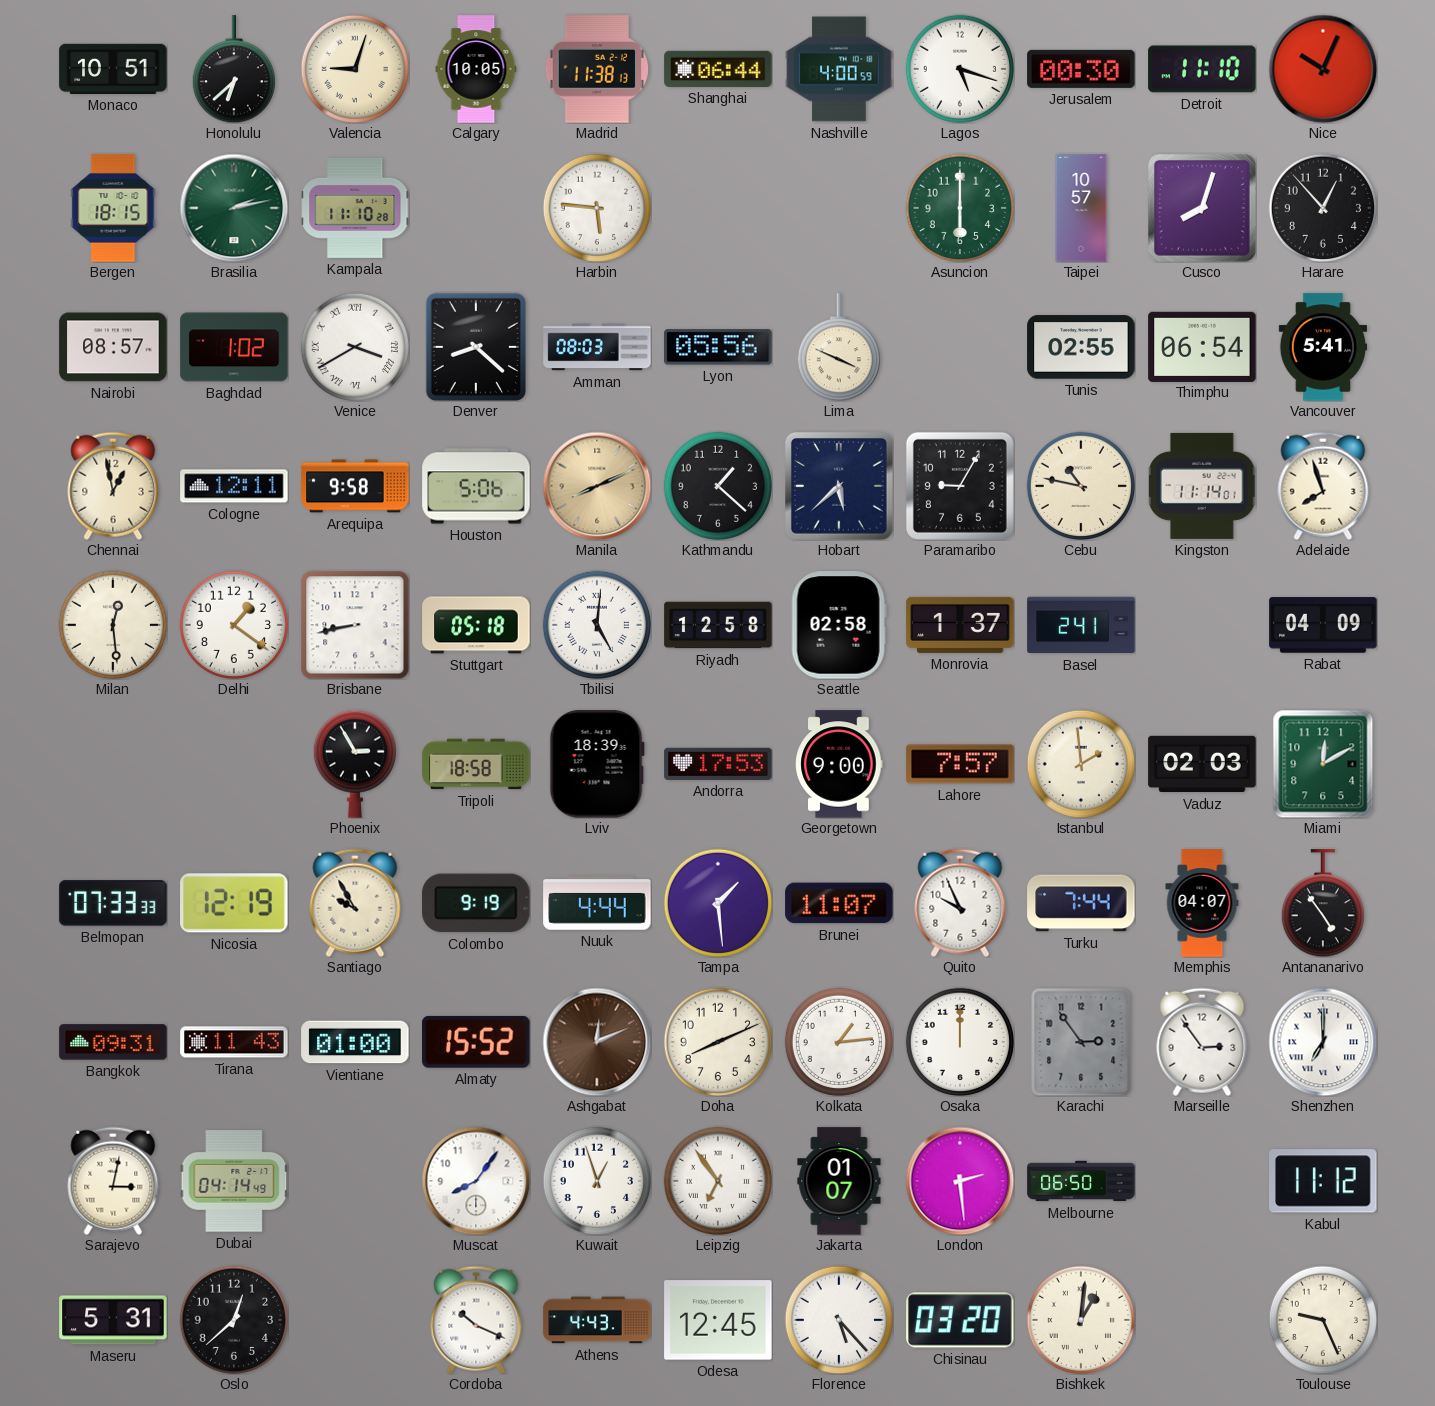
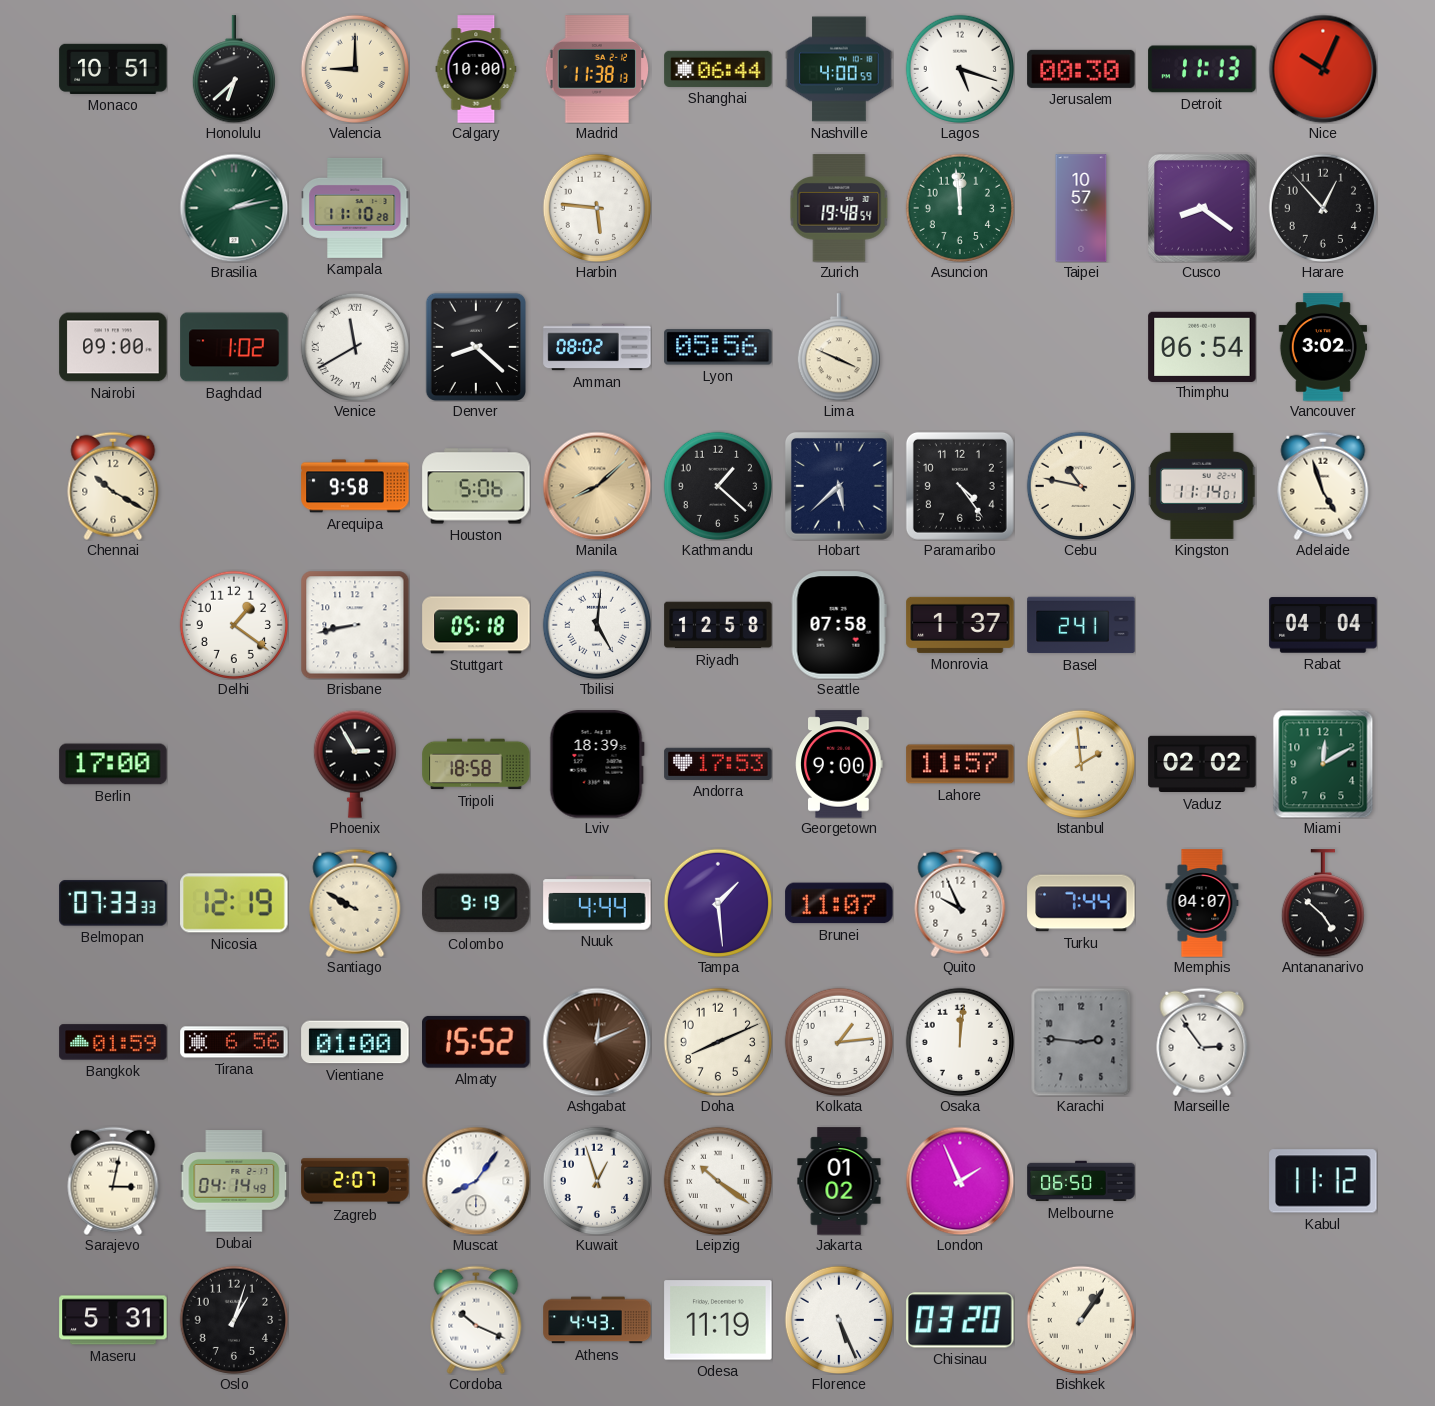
Valencia: 9:03 -> 9:00 (354, 68)
Calgary: 10:05 -> 10:00 (476, 69)
Detroit: 11:10 -> 11:13 (1202, 69)
Bergen: 18:15 -> none (113, 208)
Zurich: none -> 19:48 (839, 208)
Asuncion: 6:00 -> 11:59 (959, 207)
Cusco: 8:03 -> 8:21 (1203, 209)
Nairobi: 08:57 -> 09:00 (113, 347)
Venice: 3:40 -> 11:40 (354, 346)
Amman: 08:03 -> 08:02 (597, 347)
Tunis: 02:55 -> none (1081, 347)
Vancouver: 5:41 -> 3:02 (1322, 347)
Chennai: 12:58 -> 10:20 (113, 486)
Cologne: 12:11 -> none (234, 486)
Manila: 8:11 -> 8:08 (597, 486)
Paramaribo: 9:05 -> 4:24 (960, 486)
Adelaide: 7:57 -> 4:57 (1323, 486)
Milan: 12:29 -> none (112, 624)
Seattle: 02:58 -> 07:58 (839, 625)
Rabat: 04:09 -> 04:04 (1323, 625)
Berlin: none -> 17:00 (113, 764)
Lahore: 7:57 -> 11:57 (960, 764)
Vaduz: 02:03 -> 02:02 (1202, 764)
Santiago: 9:55 -> 9:50 (355, 903)
Antananarivo: 4:54 -> 4:52 (1323, 903)
Bangkok: 09:31 -> 01:59 (113, 1042)
Tirana: 11:43 -> 6:56 (234, 1042)
Osaka: 12:00 -> 12:01 (959, 1041)
Karachi: 2:54 -> 2:46 (1081, 1042)
Shenzhen: 7:00 -> none (1323, 1042)
Zagreb: none -> 2:07 (355, 1181)
Leipzig: 6:54 -> 10:21 (717, 1180)
Jakarta: 01:07 -> 01:02 (839, 1181)
London: 2:29 -> 1:56 (960, 1181)
Oslo: 12:38 -> 1:03 (233, 1319)
Odesa: 12:45 -> 11:19 (718, 1320)
Florence: 5:23 -> 5:26 (838, 1319)
Bishkek: 1:01 -> 1:06 (1080, 1319)
Toulouse: 9:26 -> none (1322, 1319)
